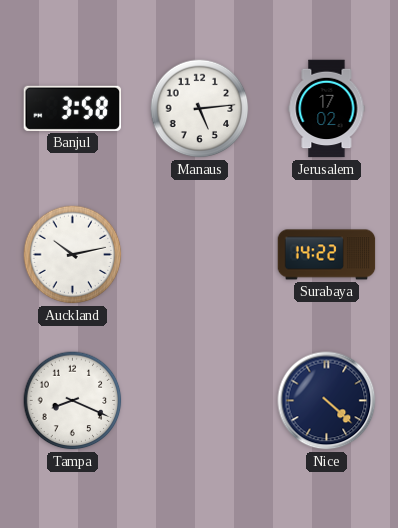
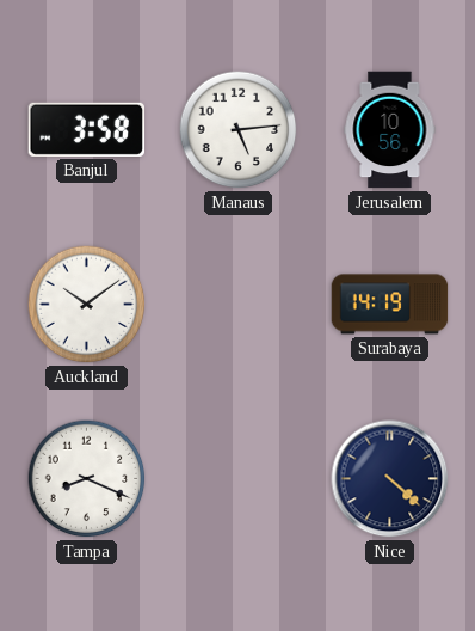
Jerusalem: 17:02 -> 10:56 (390, 130)
Auckland: 10:13 -> 10:09 (87, 305)
Surabaya: 14:22 -> 14:19 (390, 305)
